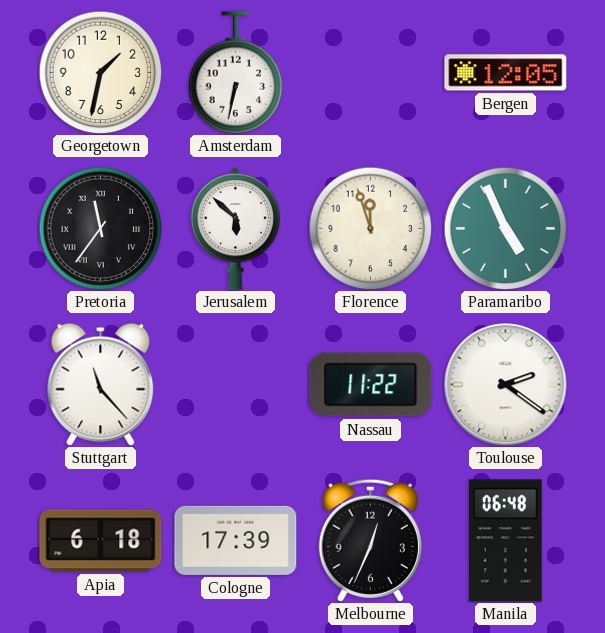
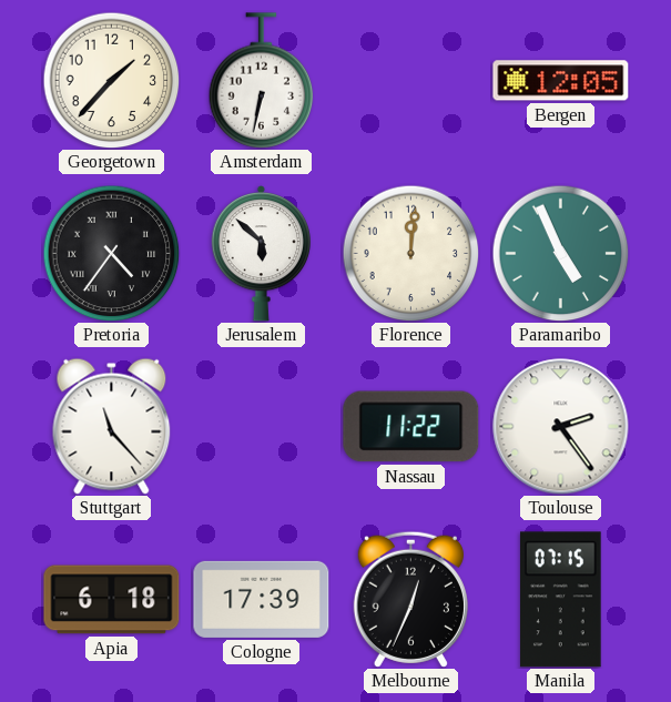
Georgetown: 1:32 -> 1:37 (111, 80)
Pretoria: 11:36 -> 4:36 (111, 253)
Florence: 11:57 -> 12:01 (410, 253)
Toulouse: 2:21 -> 2:24 (561, 427)
Manila: 06:48 -> 07:15 (560, 600)
